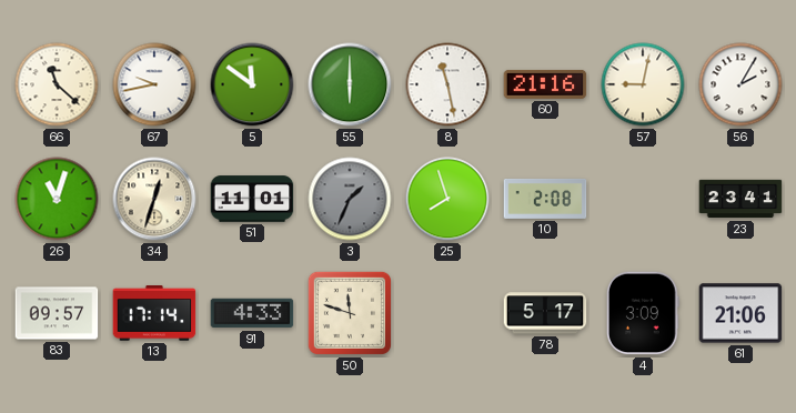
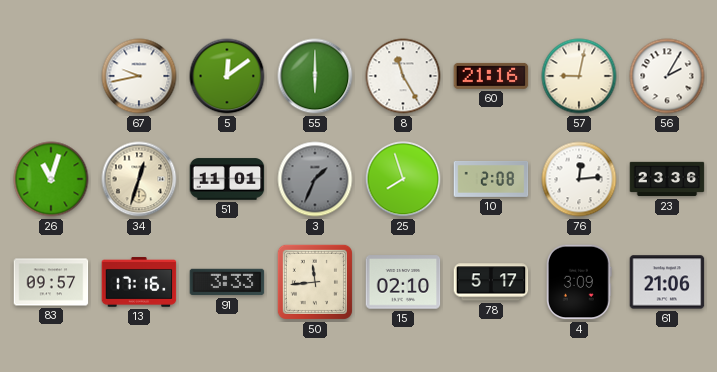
66: 11:22 -> none (57, 84)
5: 11:51 -> 12:09 (227, 76)
8: 11:28 -> 11:25 (403, 76)
76: none -> 12:14 (579, 179)
23: 23:41 -> 23:36 (667, 179)
13: 17:14 -> 17:16 (139, 282)
91: 4:33 -> 3:33 (227, 282)
50: 11:48 -> 11:44 (315, 282)
15: none -> 02:10 (403, 282)
